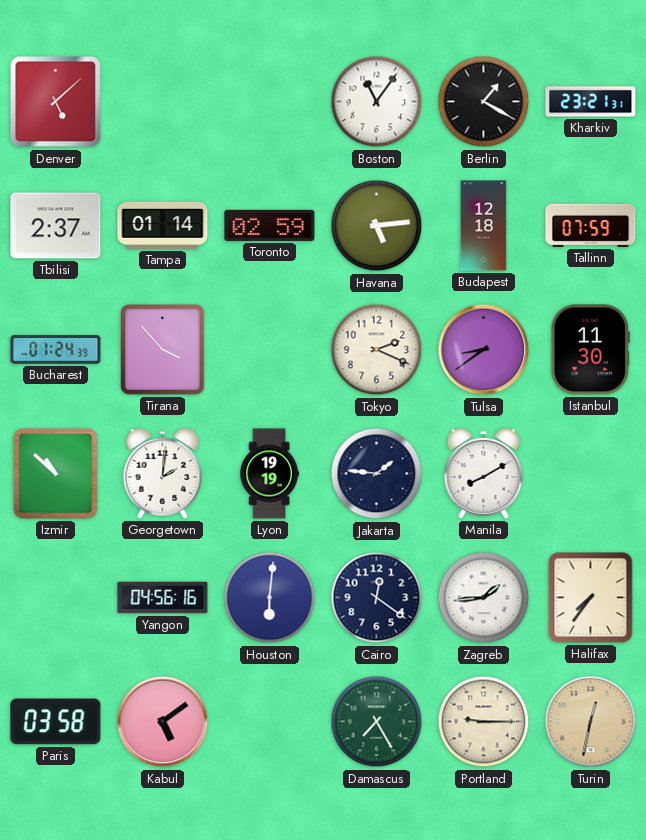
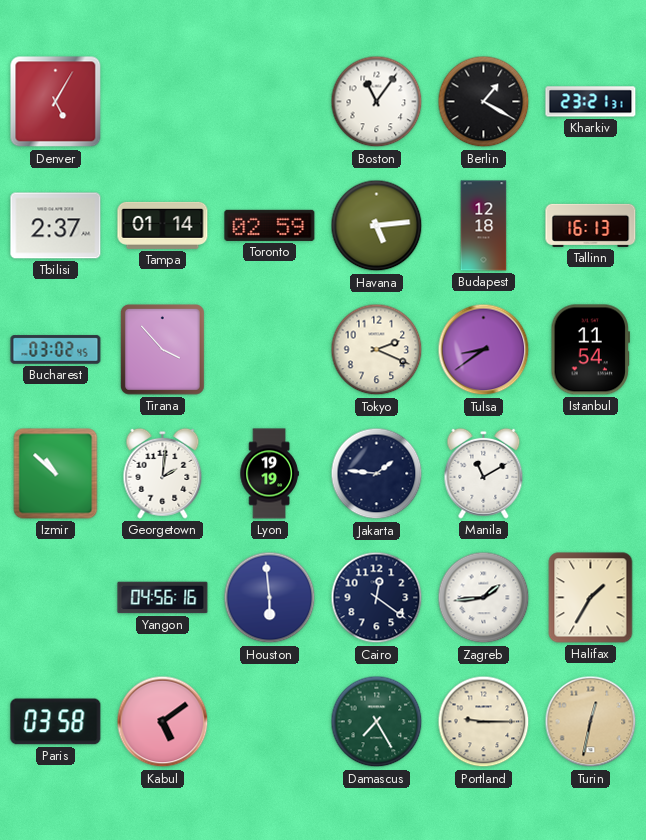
Denver: 5:08 -> 5:05 (56, 102)
Tallinn: 07:59 -> 16:13 (591, 225)
Bucharest: 01:24 -> 03:02 (56, 350)
Istanbul: 11:30 -> 11:54 (590, 350)
Manila: 8:10 -> 11:10 (484, 473)
Houston: 6:01 -> 5:59 (270, 598)
Halifax: 7:36 -> 1:35 (591, 598)
